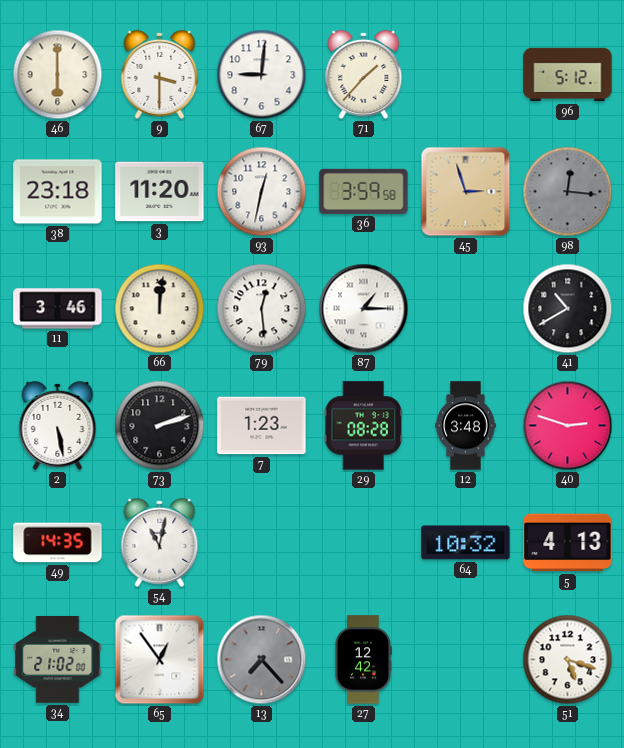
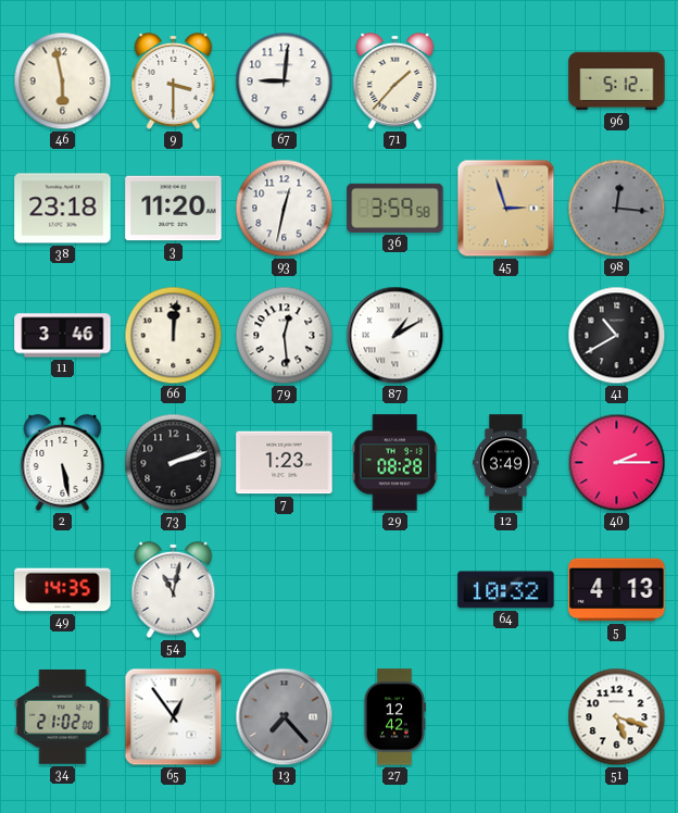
46: 6:00 -> 5:58 (63, 82)
87: 1:15 -> 1:10 (395, 336)
12: 3:48 -> 3:49 (506, 463)
40: 2:48 -> 2:15 (617, 463)
